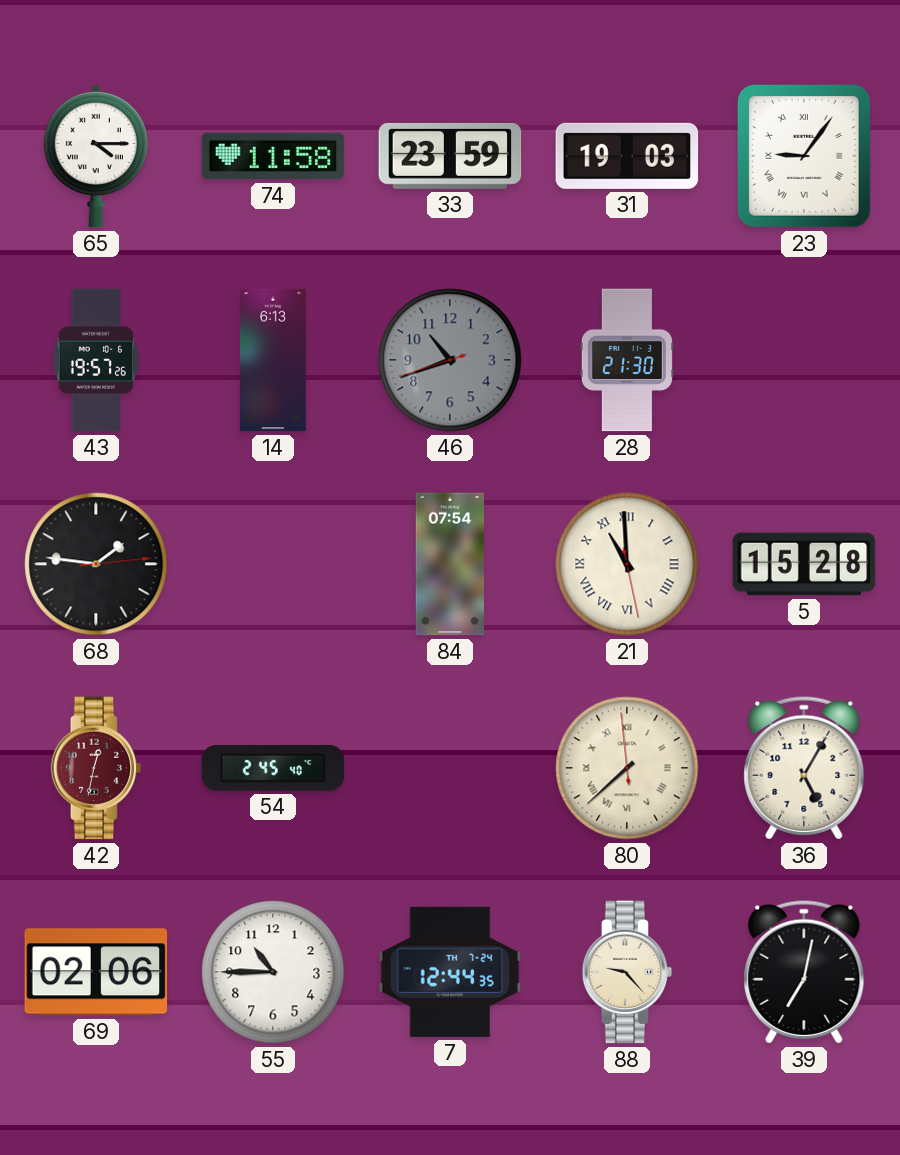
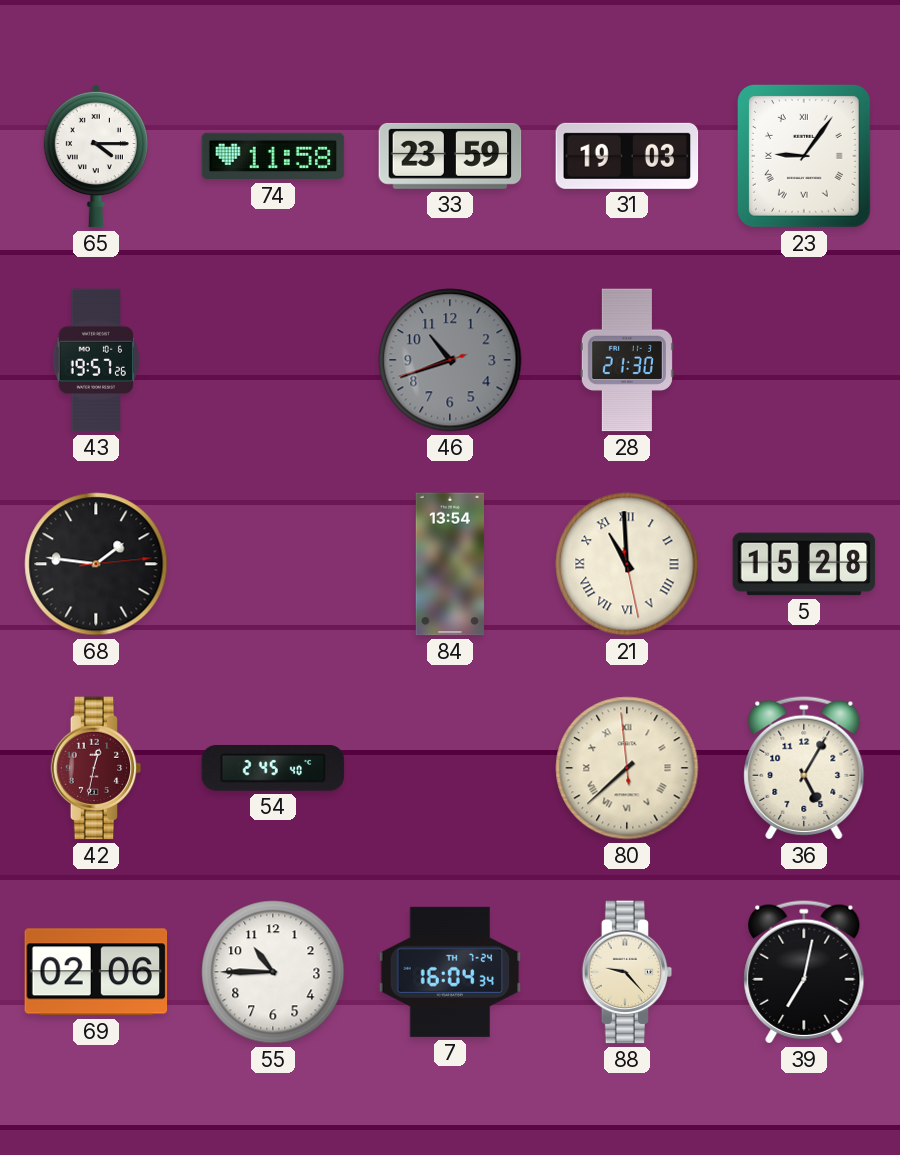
14: 6:13 -> none (273, 360)
84: 07:54 -> 13:54 (450, 564)
7: 12:44 -> 16:04 (450, 972)
